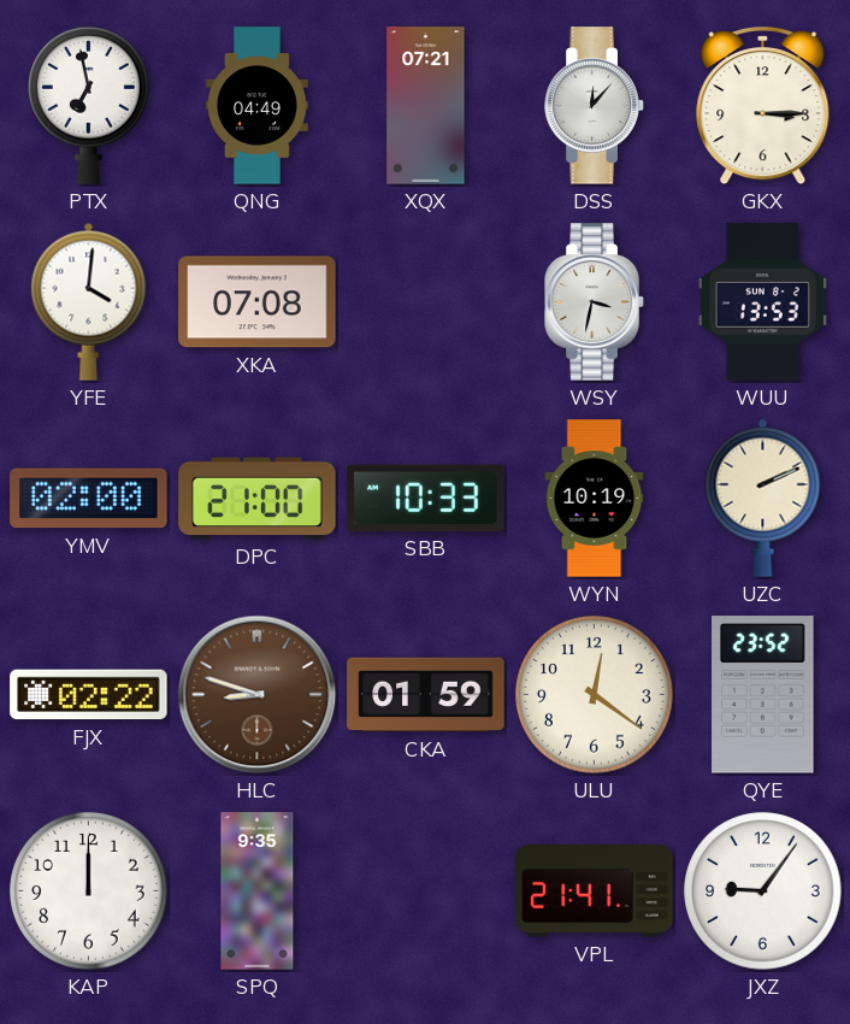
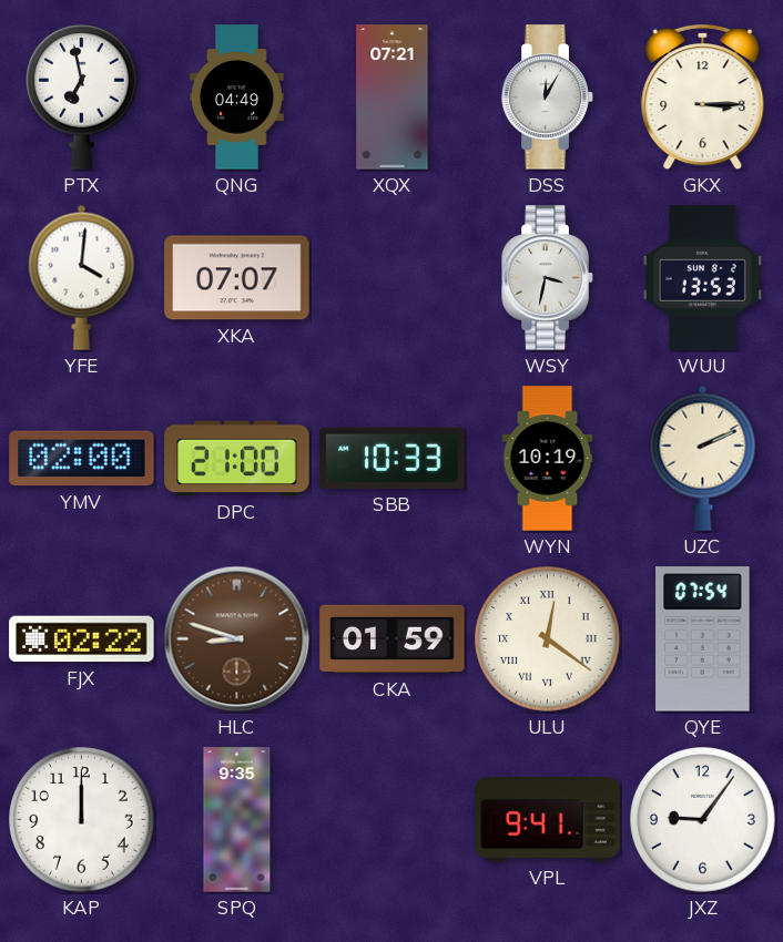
DSS: 12:07 -> 12:05 (548, 98)
XKA: 07:08 -> 07:07 (237, 278)
ULU numerals: Arabic -> Roman (548, 639)
QYE: 23:52 -> 07:54 (703, 639)
VPL: 21:41 -> 9:41 (548, 820)
